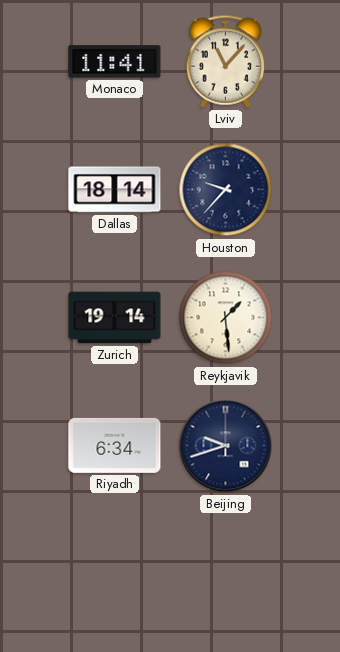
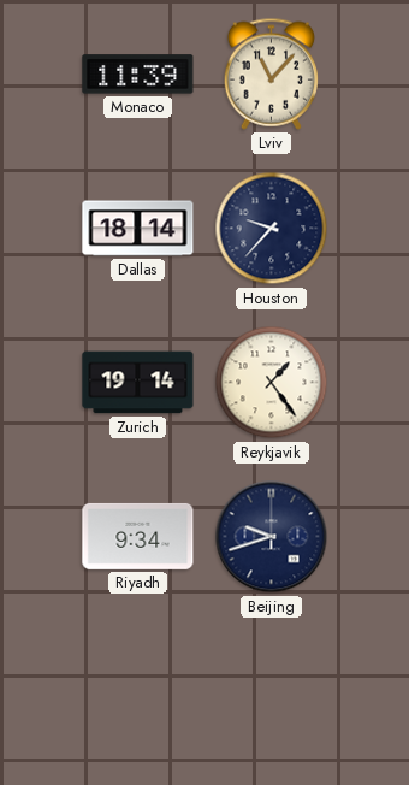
Monaco: 11:41 -> 11:39 (138, 75)
Reykjavik: 1:29 -> 1:24 (272, 383)
Riyadh: 6:34 -> 9:34 (138, 536)
